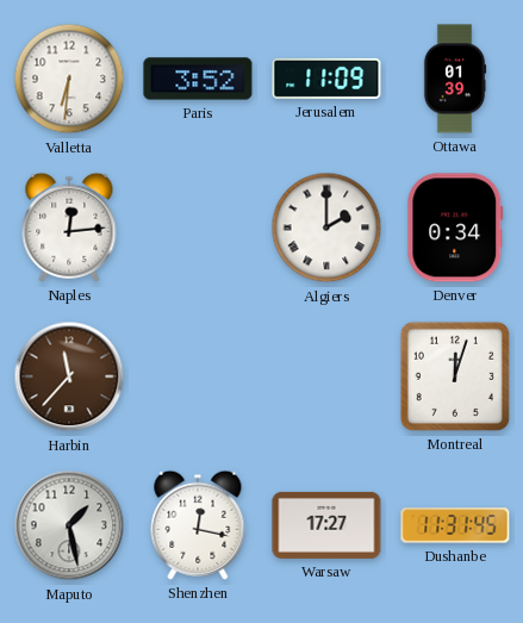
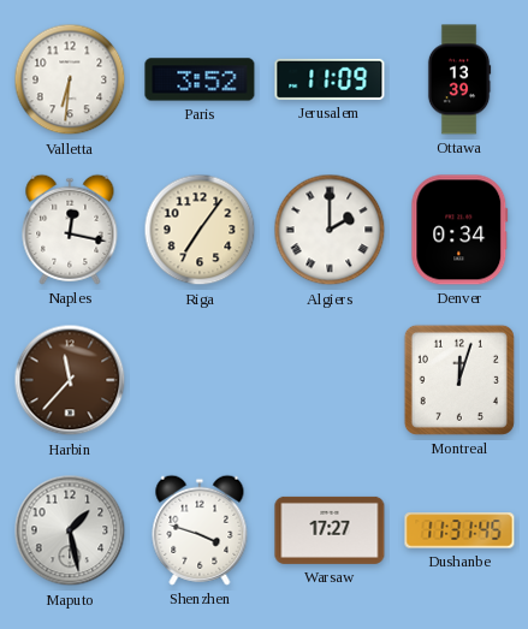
Ottawa: 01:39 -> 13:39 (459, 79)
Naples: 12:14 -> 12:17 (70, 230)
Riga: none -> 7:06 (200, 230)
Shenzhen: 12:17 -> 3:48 (200, 530)
